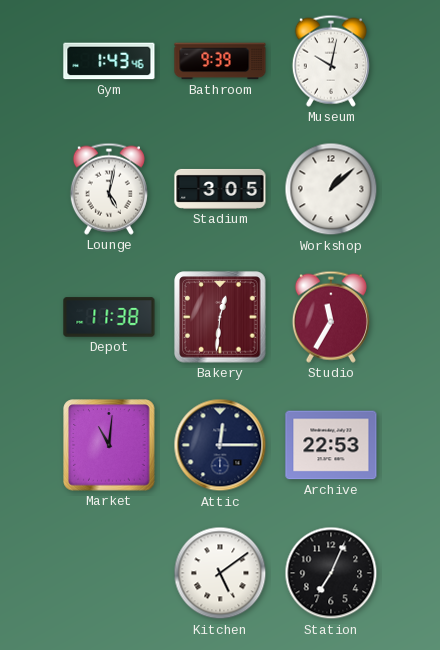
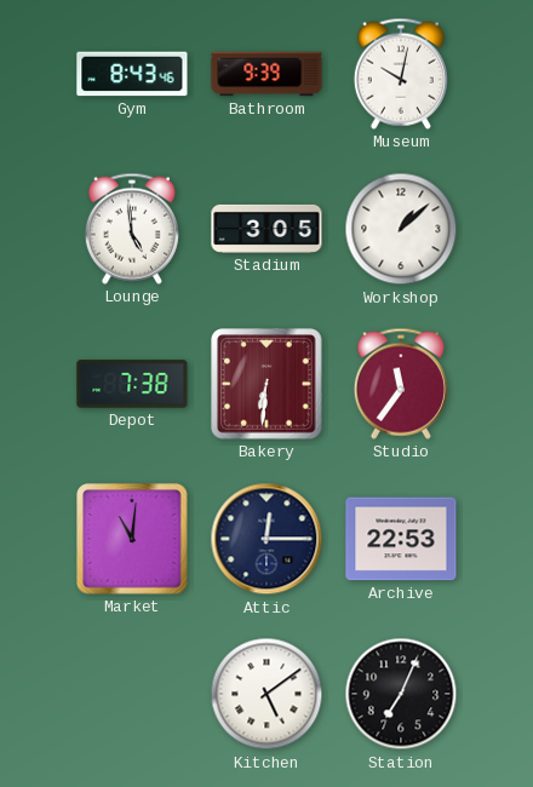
Gym: 1:43 -> 8:43 (132, 74)
Lounge: 5:02 -> 4:59 (132, 229)
Depot: 11:38 -> 7:38 (132, 384)
Bakery: 12:31 -> 6:31 (266, 384)
Studio: 11:35 -> 11:36 (401, 384)
